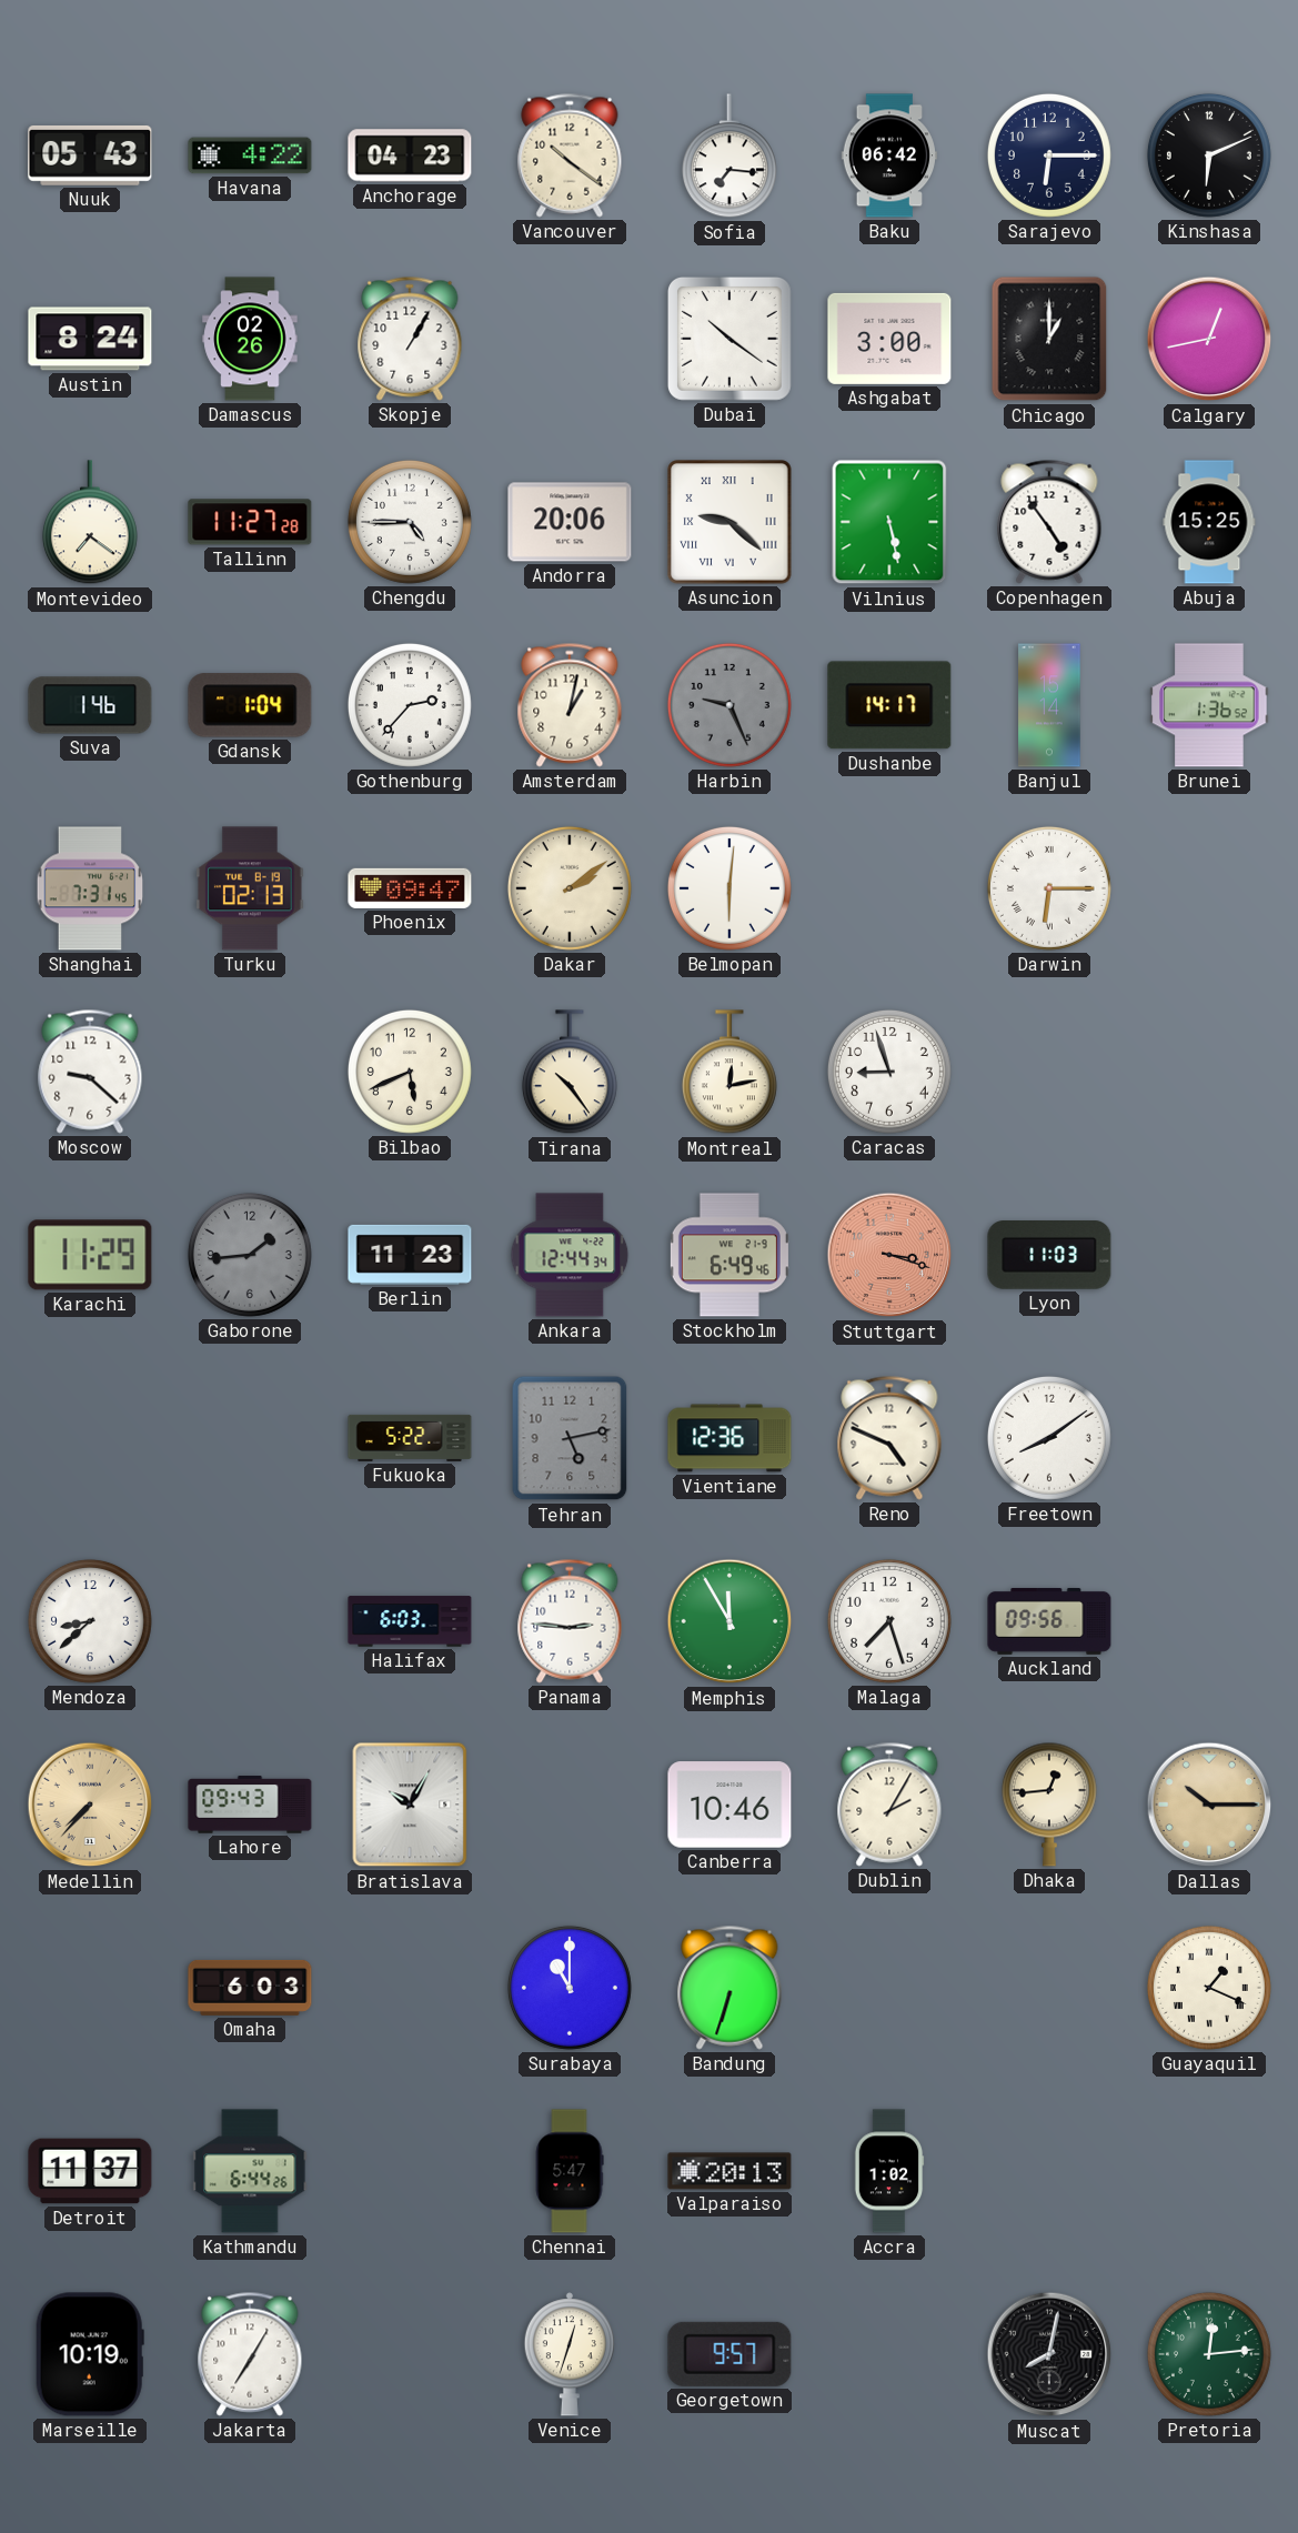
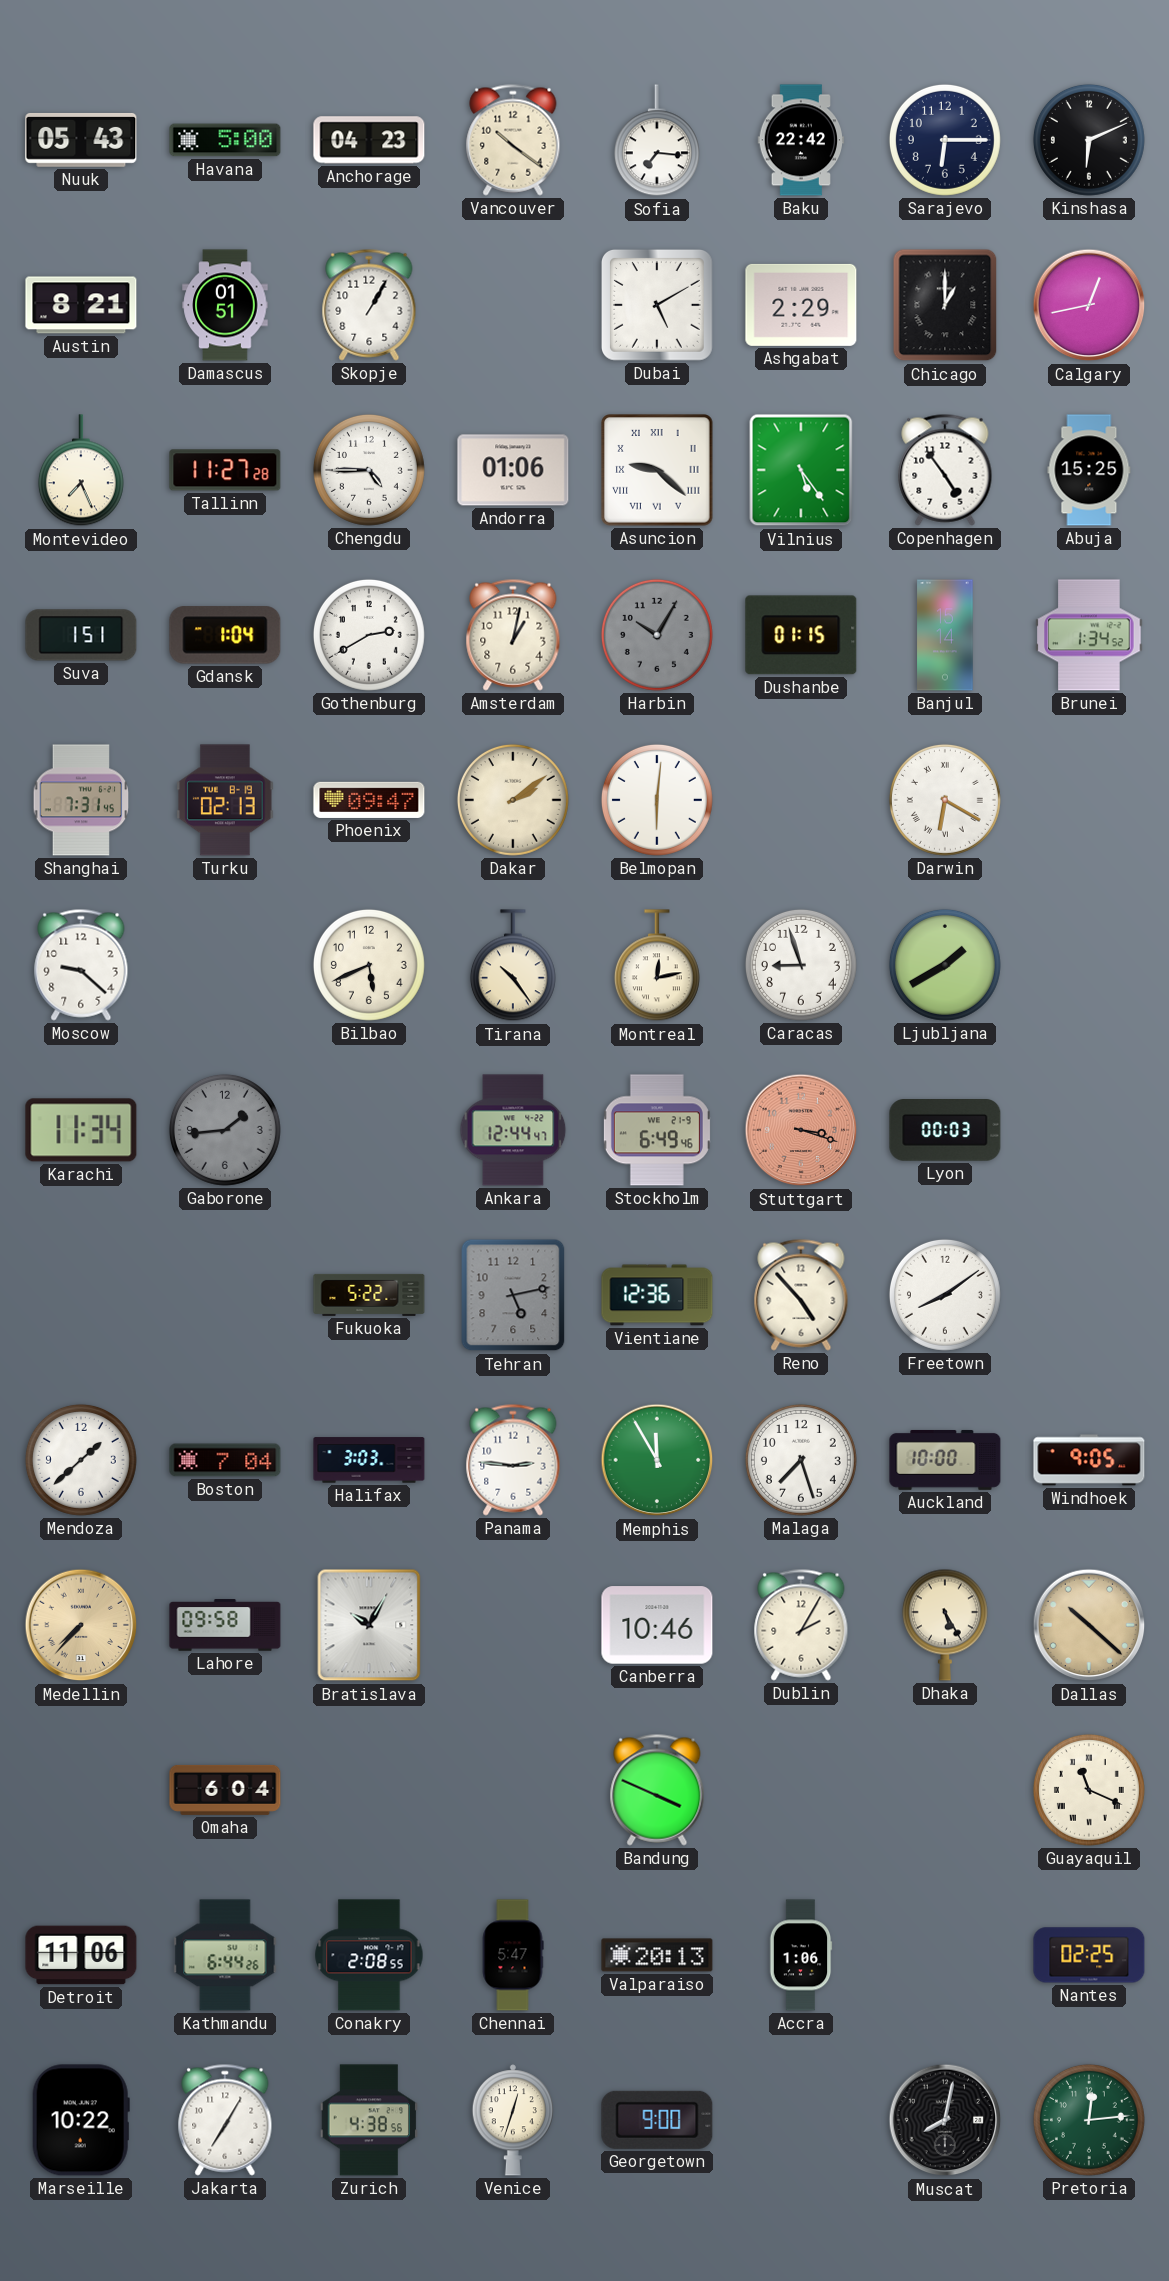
Havana: 4:22 -> 5:00 (225, 140)
Baku: 06:42 -> 22:42 (801, 140)
Austin: 8:24 -> 8:21 (81, 305)
Damascus: 02:26 -> 01:51 (225, 305)
Dubai: 10:21 -> 5:10 (657, 305)
Ashgabat: 3:00 -> 2:29 (801, 305)
Montevideo: 7:21 -> 7:26 (81, 471)
Andorra: 20:06 -> 01:06 (513, 470)
Vilnius: 5:28 -> 5:24 (801, 470)
Suva: 1:46 -> 1:51 (81, 635)
Gothenburg: 2:37 -> 2:40 (369, 635)
Harbin: 9:26 -> 10:05 (657, 635)
Dushanbe: 14:17 -> 01:15 (801, 635)
Brunei: 1:36 -> 1:34 (1089, 635)
Darwin: 6:15 -> 6:20 (945, 800)
Ljubljana: none -> 1:40 (945, 965)
Karachi: 11:29 -> 11:34 (81, 1130)
Berlin: 11:23 -> none (410, 1255)
Ankara: 12:44:34 -> 12:44:47 (513, 1130)
Lyon: 11:03 -> 00:03 (945, 1131)
Reno: 4:49 -> 4:53 (801, 1295)
Mendoza: 8:38 -> 1:38 (81, 1460)
Boston: none -> 7:04 (225, 1460)
Halifax: 6:03 -> 3:03 (369, 1460)
Auckland: 09:56 -> 10:00 (945, 1460)
Windhoek: none -> 9:05 (1089, 1460)
Lahore: 09:43 -> 09:58 (225, 1625)
Dhaka: 12:44 -> 5:25 (945, 1625)
Dallas: 10:15 -> 10:22 (1089, 1625)
Omaha: 6:03 -> 6:04 (225, 1790)
Surabaya: 11:00 -> none (570, 1988)
Bandung: 6:33 -> 3:49 (657, 1790)
Guayaquil: 1:19 -> 11:19 (1089, 1790)
Detroit: 11:37 -> 11:06 (81, 1955)
Conakry: none -> 2:08 (369, 1955)
Accra: 1:02 -> 1:06 (801, 1955)
Nantes: none -> 02:25 (1089, 1955)
Marseille: 10:19 -> 10:22 (81, 2120)
Zurich: none -> 4:38 (369, 2120)
Georgetown: 9:57 -> 9:00 (657, 2120)
